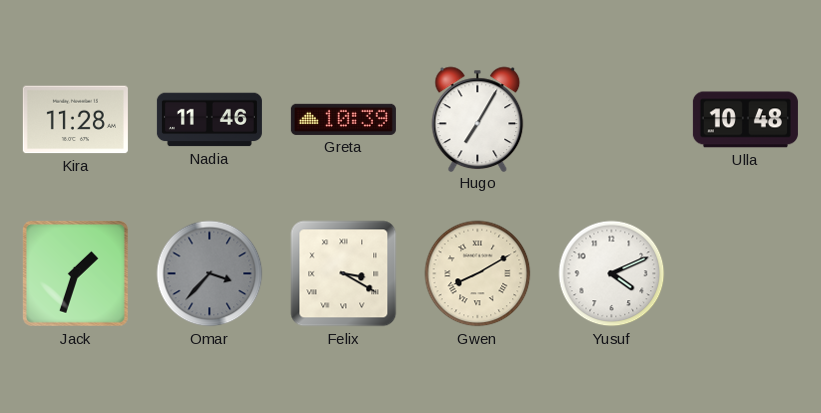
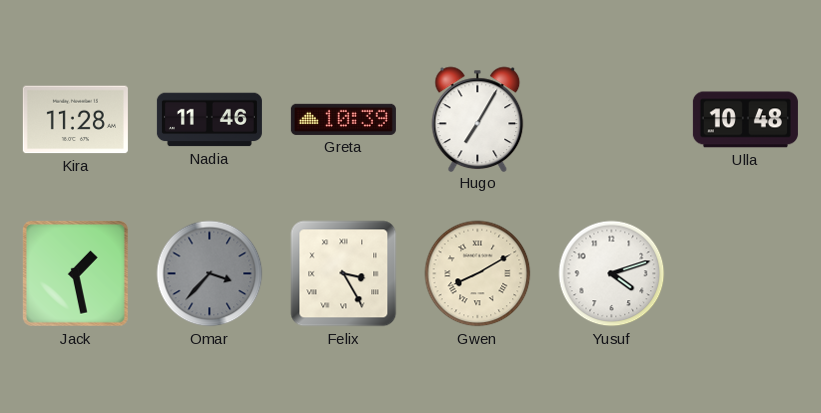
Jack: 1:33 -> 1:28 (75, 273)
Felix: 3:20 -> 3:25 (344, 274)
Yusuf: 4:11 -> 4:12 (612, 274)
